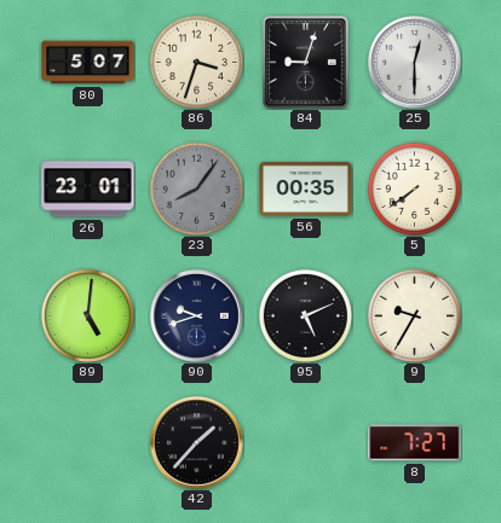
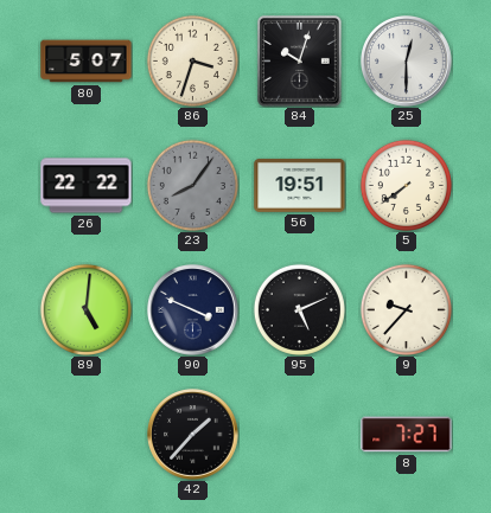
84: 9:03 -> 10:03 (300, 62)
26: 23:01 -> 22:22 (87, 186)
56: 00:35 -> 19:51 (300, 185)
90: 9:42 -> 3:49 (193, 310)
9: 9:35 -> 9:37 (406, 309)
